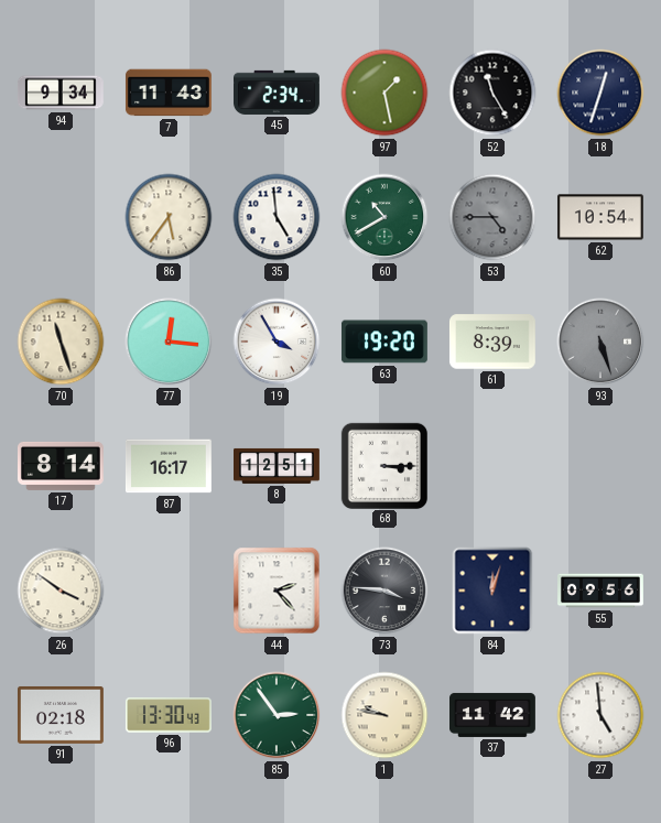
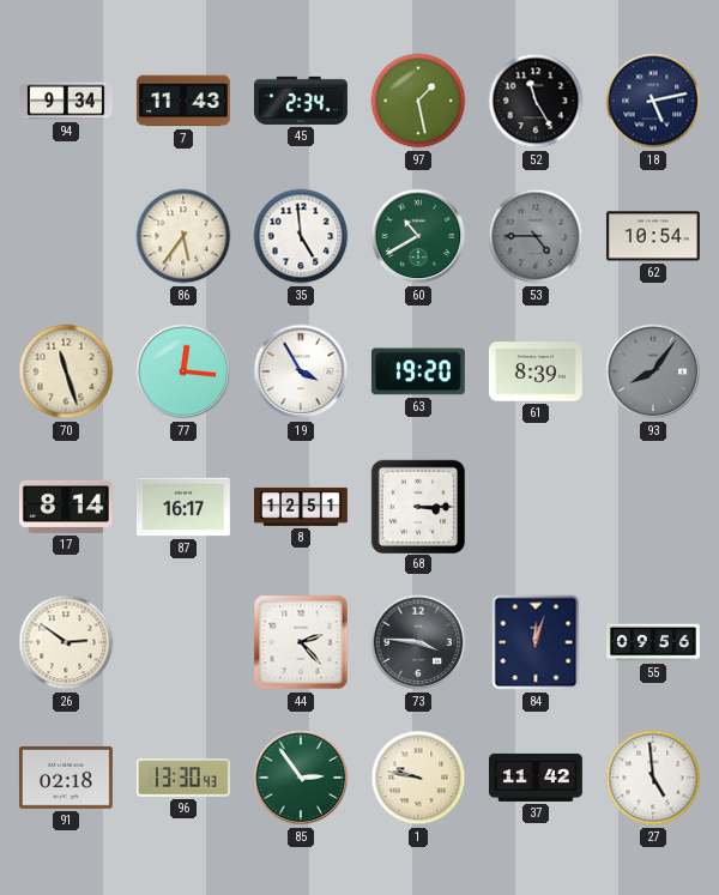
18: 12:33 -> 5:13 (653, 101)
93: 5:27 -> 8:06 (653, 371)
26: 3:51 -> 2:51 (66, 642)
